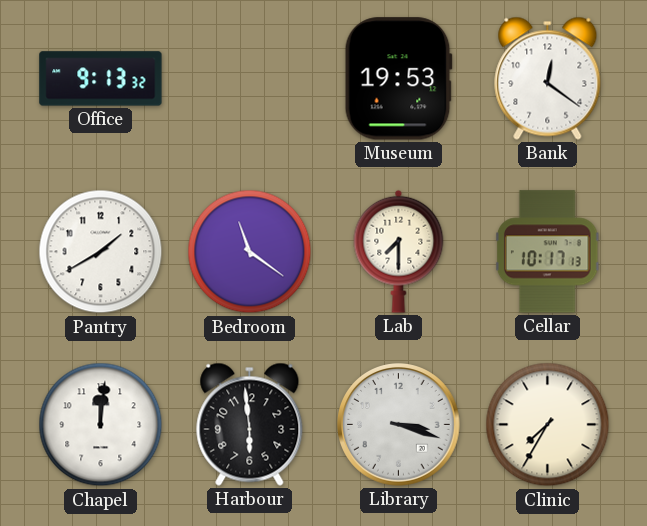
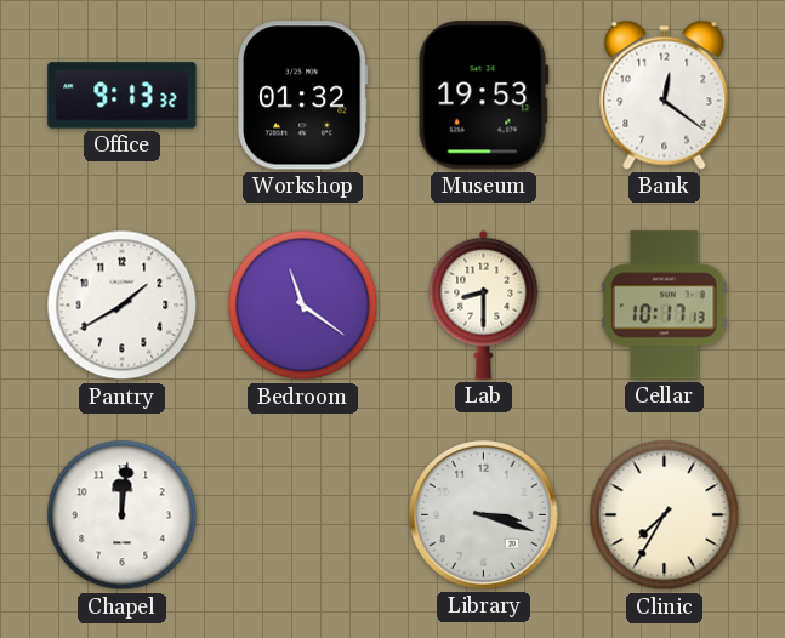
Workshop: none -> 01:32 (303, 96)
Lab: 7:30 -> 8:30 (484, 304)
Harbour: 5:59 -> none (250, 424)
